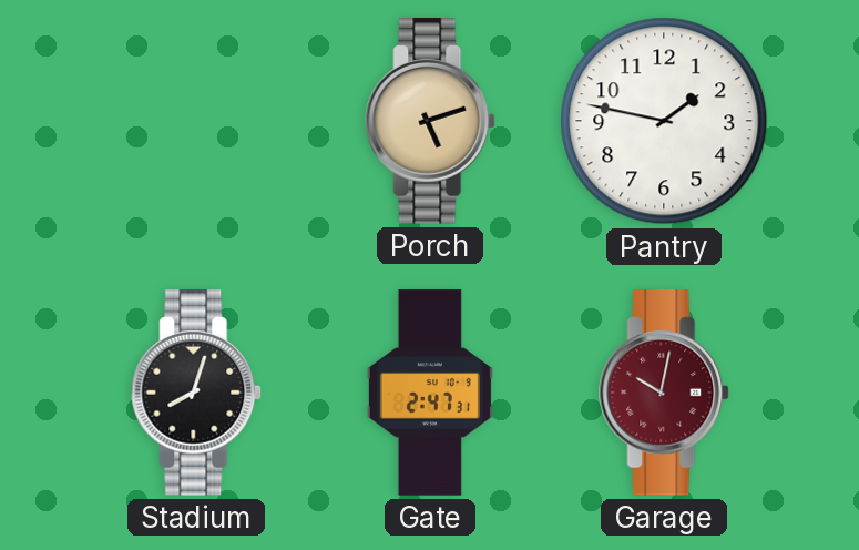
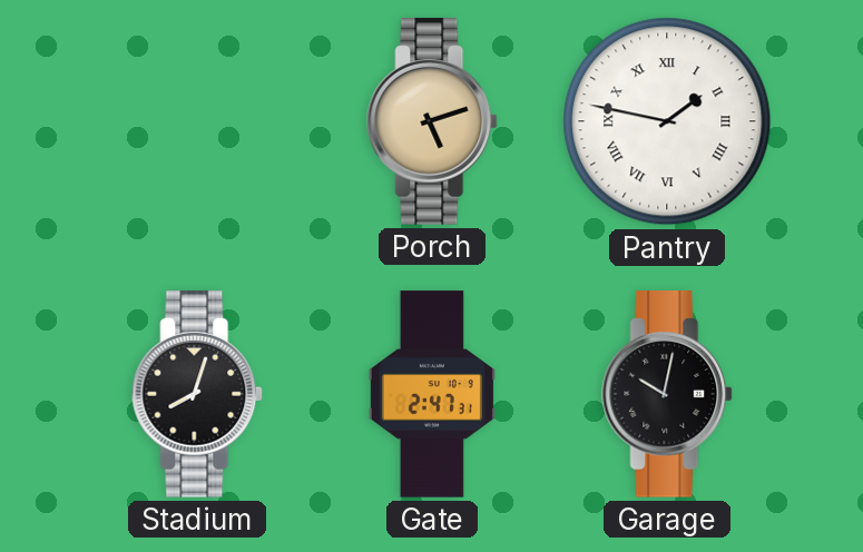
Pantry numerals: Arabic -> Roman (667, 121)
Garage dial: burgundy -> black (668, 394)
